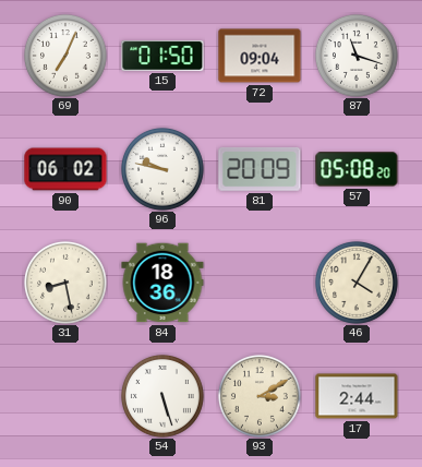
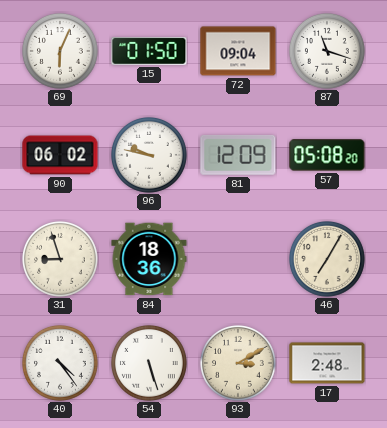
69: 7:04 -> 6:04 (60, 51)
81: 20:09 -> 12:09 (238, 155)
31: 8:28 -> 8:57 (60, 259)
46: 4:05 -> 7:05 (327, 259)
40: none -> 4:24 (60, 363)
17: 2:44 -> 2:48 (327, 363)
